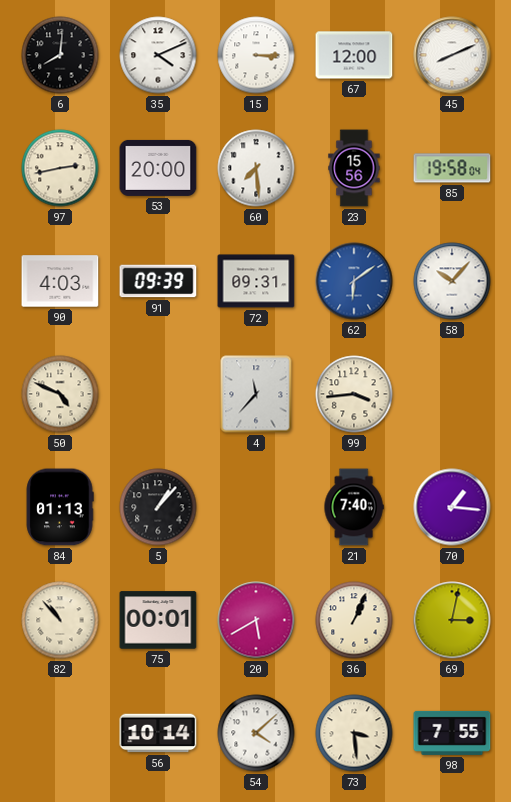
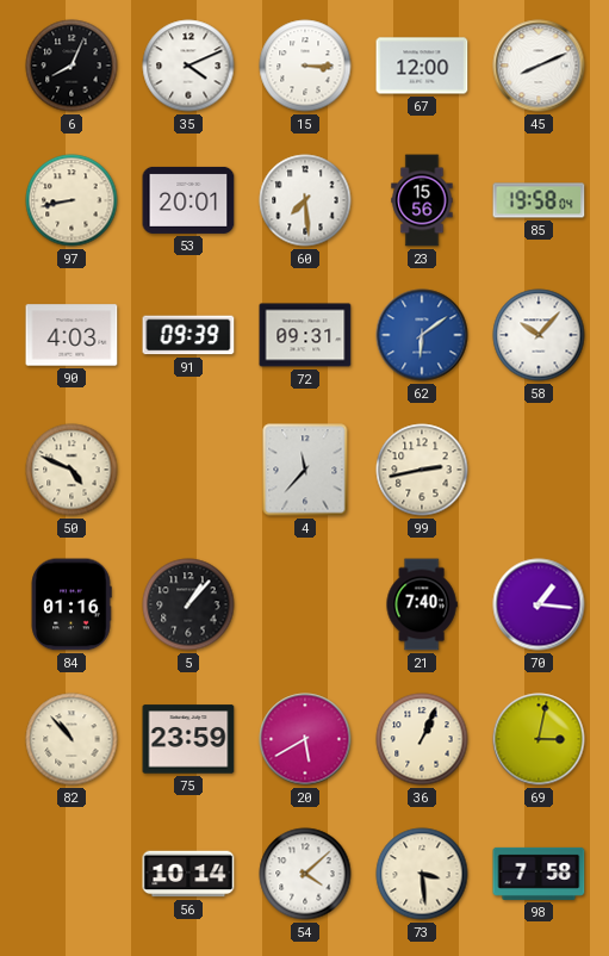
6: 8:01 -> 8:04 (72, 66)
97: 2:43 -> 8:43 (72, 200)
53: 20:00 -> 20:01 (188, 200)
99: 3:44 -> 2:43 (422, 470)
84: 01:13 -> 01:16 (72, 604)
75: 00:01 -> 23:59 (188, 739)
98: 7:55 -> 7:58 (539, 874)
